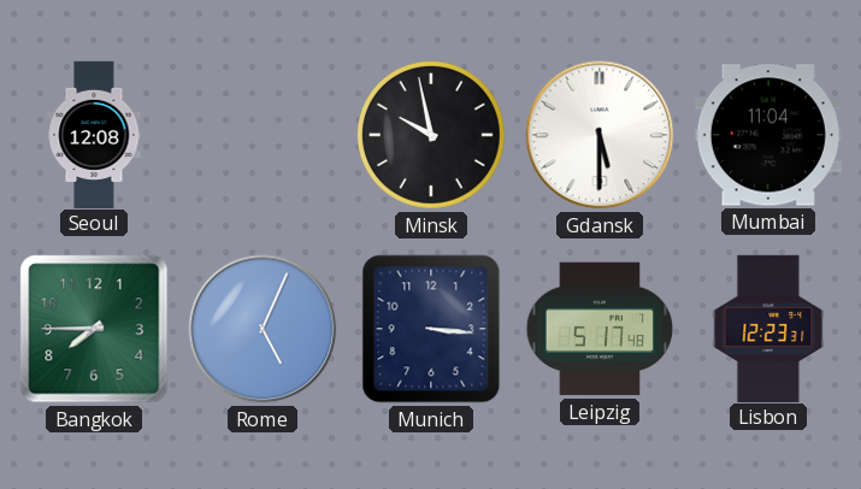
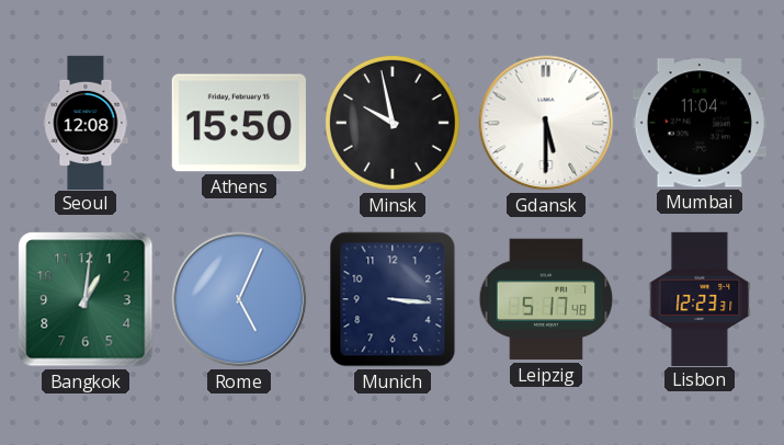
Athens: none -> 15:50 (239, 123)
Bangkok: 7:45 -> 1:01 (86, 299)
